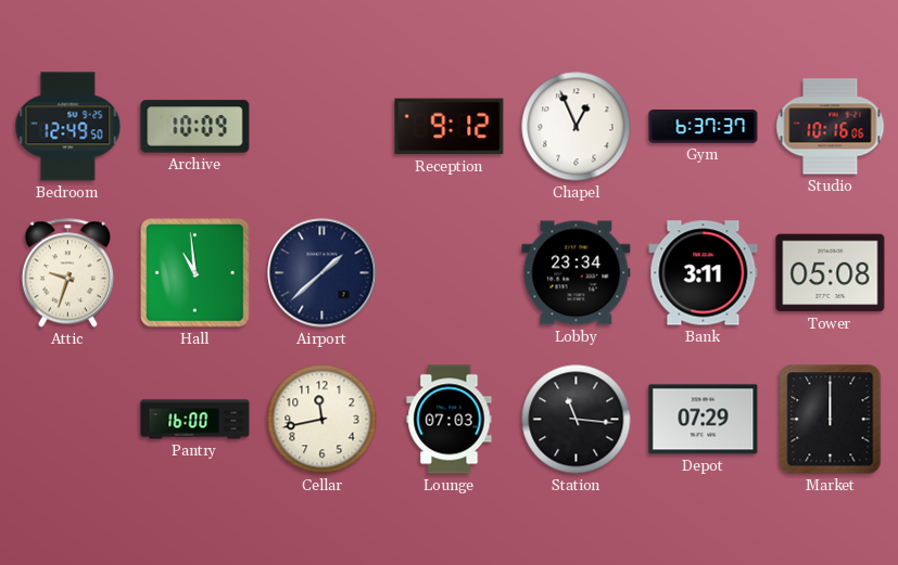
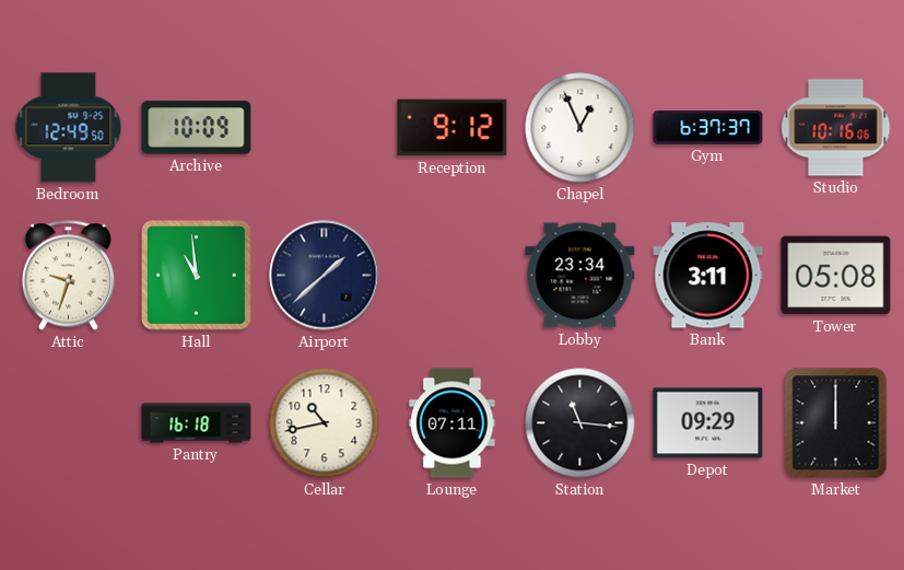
Pantry: 16:00 -> 16:18 (197, 423)
Cellar: 11:43 -> 10:43 (325, 423)
Lounge: 07:03 -> 07:11 (453, 423)
Depot: 07:29 -> 09:29 (708, 423)
